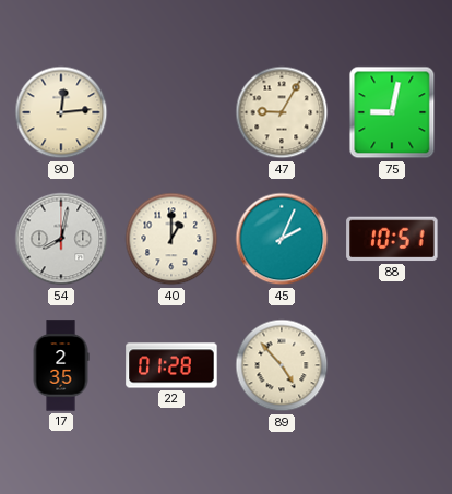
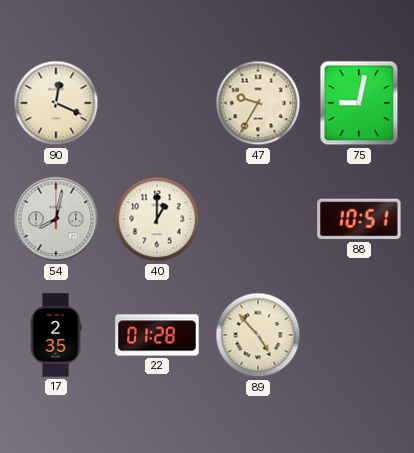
90: 12:14 -> 12:19 (56, 103)
47: 9:05 -> 9:35 (258, 103)
45: 2:04 -> none (282, 239)
